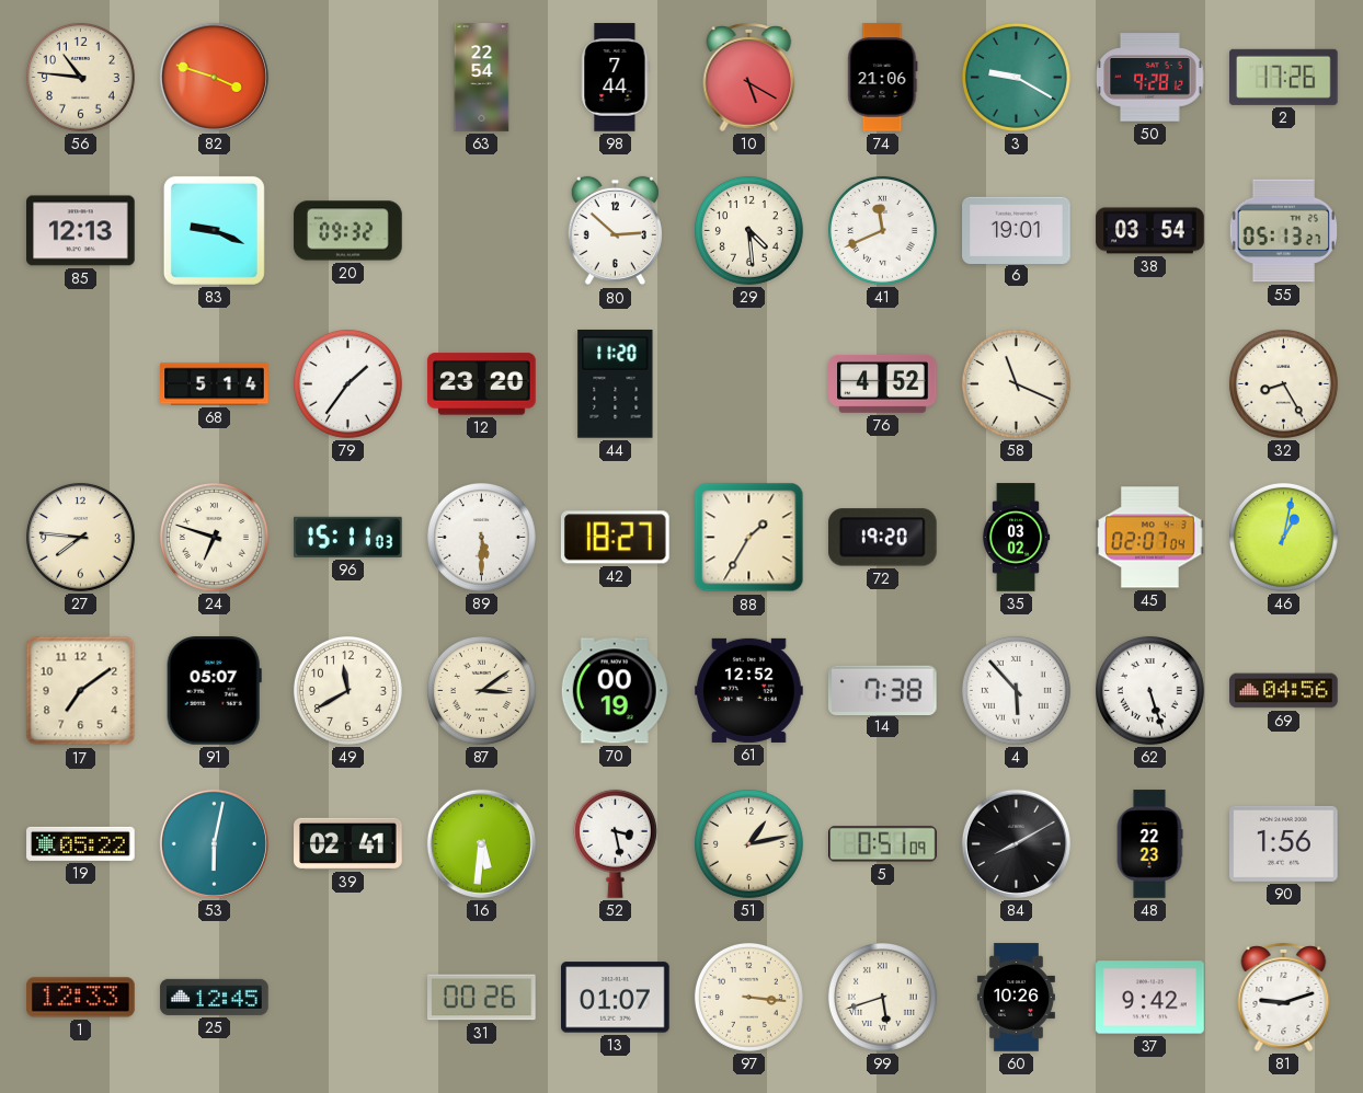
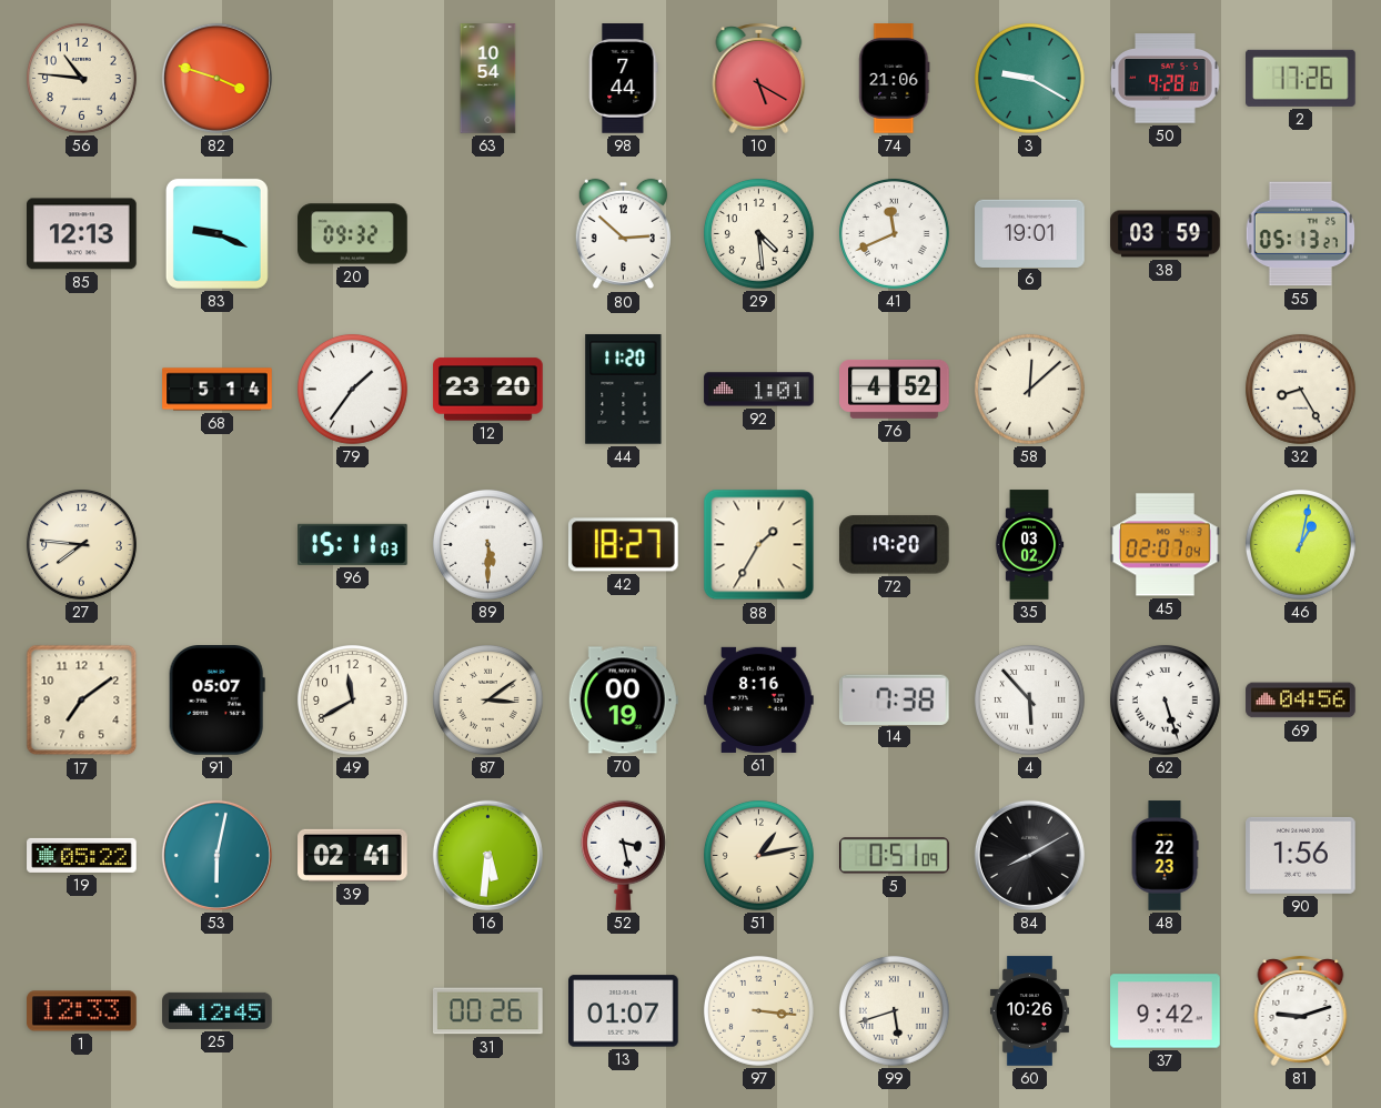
63: 22:54 -> 10:54 (488, 79)
50: 9:28:12 -> 9:28:10 (1166, 79)
38: 03:54 -> 03:59 (1166, 234)
92: none -> 1:01 (759, 390)
58: 11:19 -> 12:08 (1029, 389)
24: 6:48 -> none (214, 537)
61: 12:52 -> 8:16 (759, 699)
